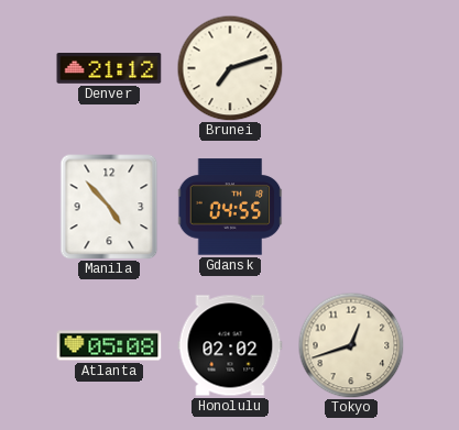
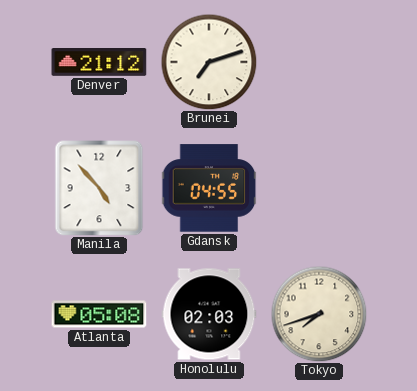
Honolulu: 02:02 -> 02:03 (209, 314)
Tokyo: 12:42 -> 7:42 (319, 314)
